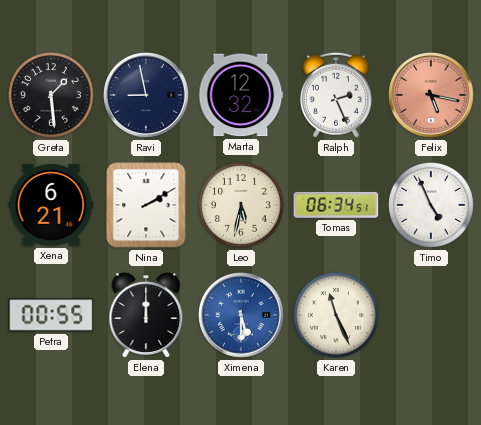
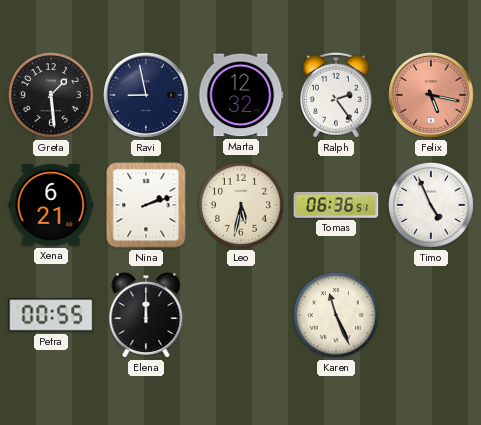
Ralph: 2:26 -> 2:24 (336, 95)
Nina: 2:10 -> 2:12 (146, 205)
Tomas: 06:34 -> 06:36 (336, 205)
Ximena: 5:30 -> none (242, 316)
